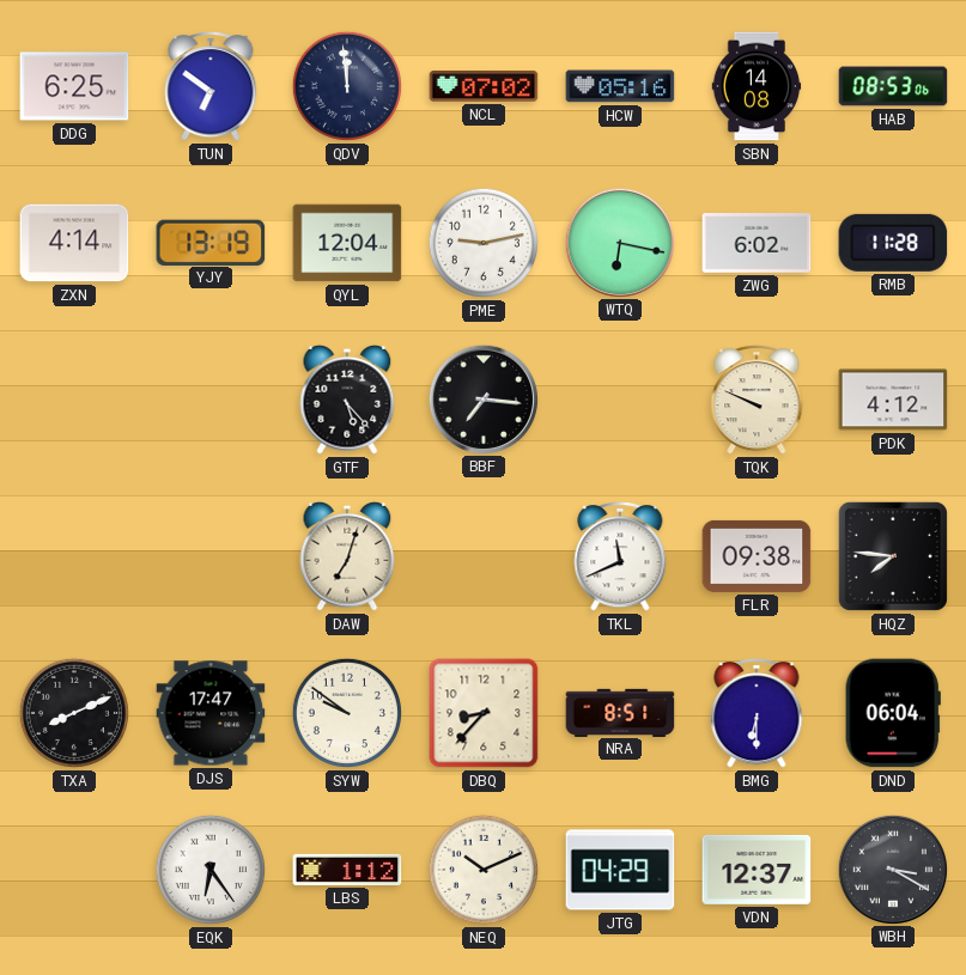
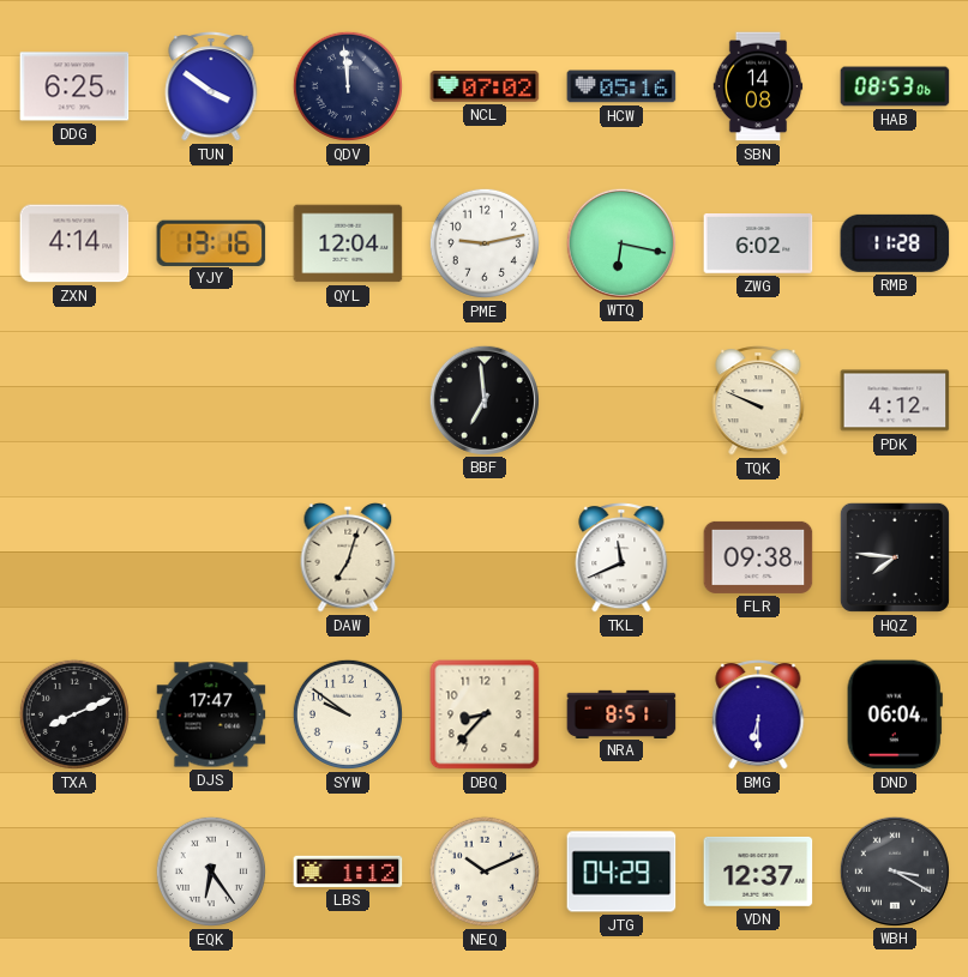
TUN: 6:51 -> 3:51 (211, 86)
YJY: 13:19 -> 13:16 (211, 242)
GTF: 5:23 -> none (347, 400)
BBF: 7:16 -> 6:59 (485, 399)
